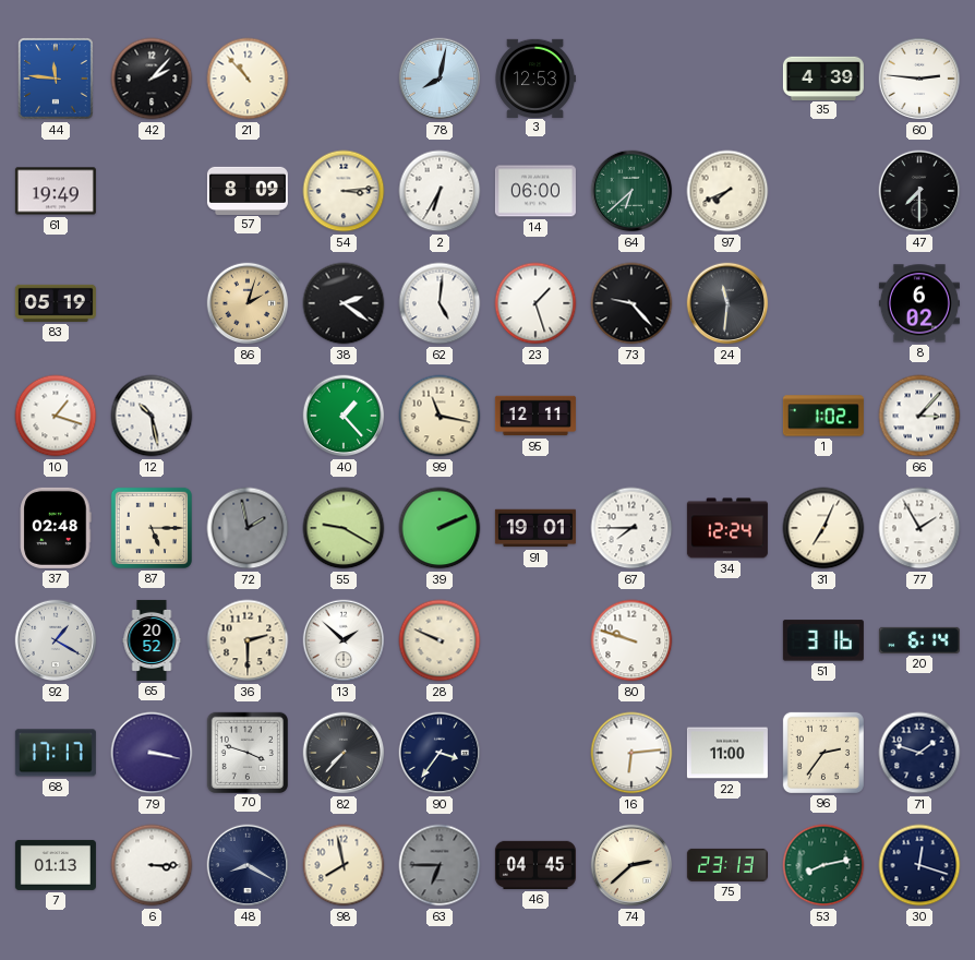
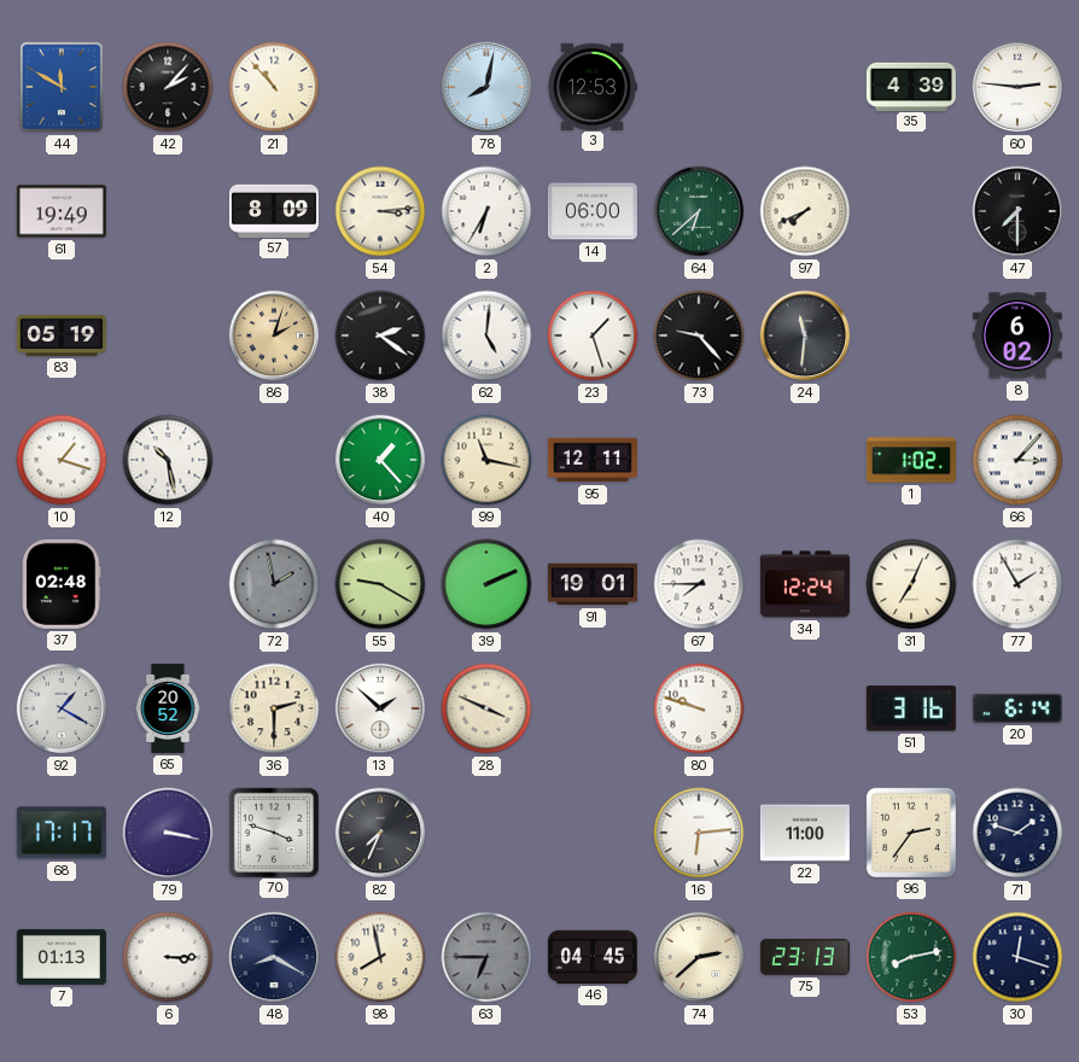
44: 11:46 -> 11:50 (63, 88)
87: 5:15 -> none (152, 528)
28: 9:49 -> 3:49 (486, 708)
82: 7:37 -> 7:34 (380, 833)
90: 3:36 -> none (440, 753)
